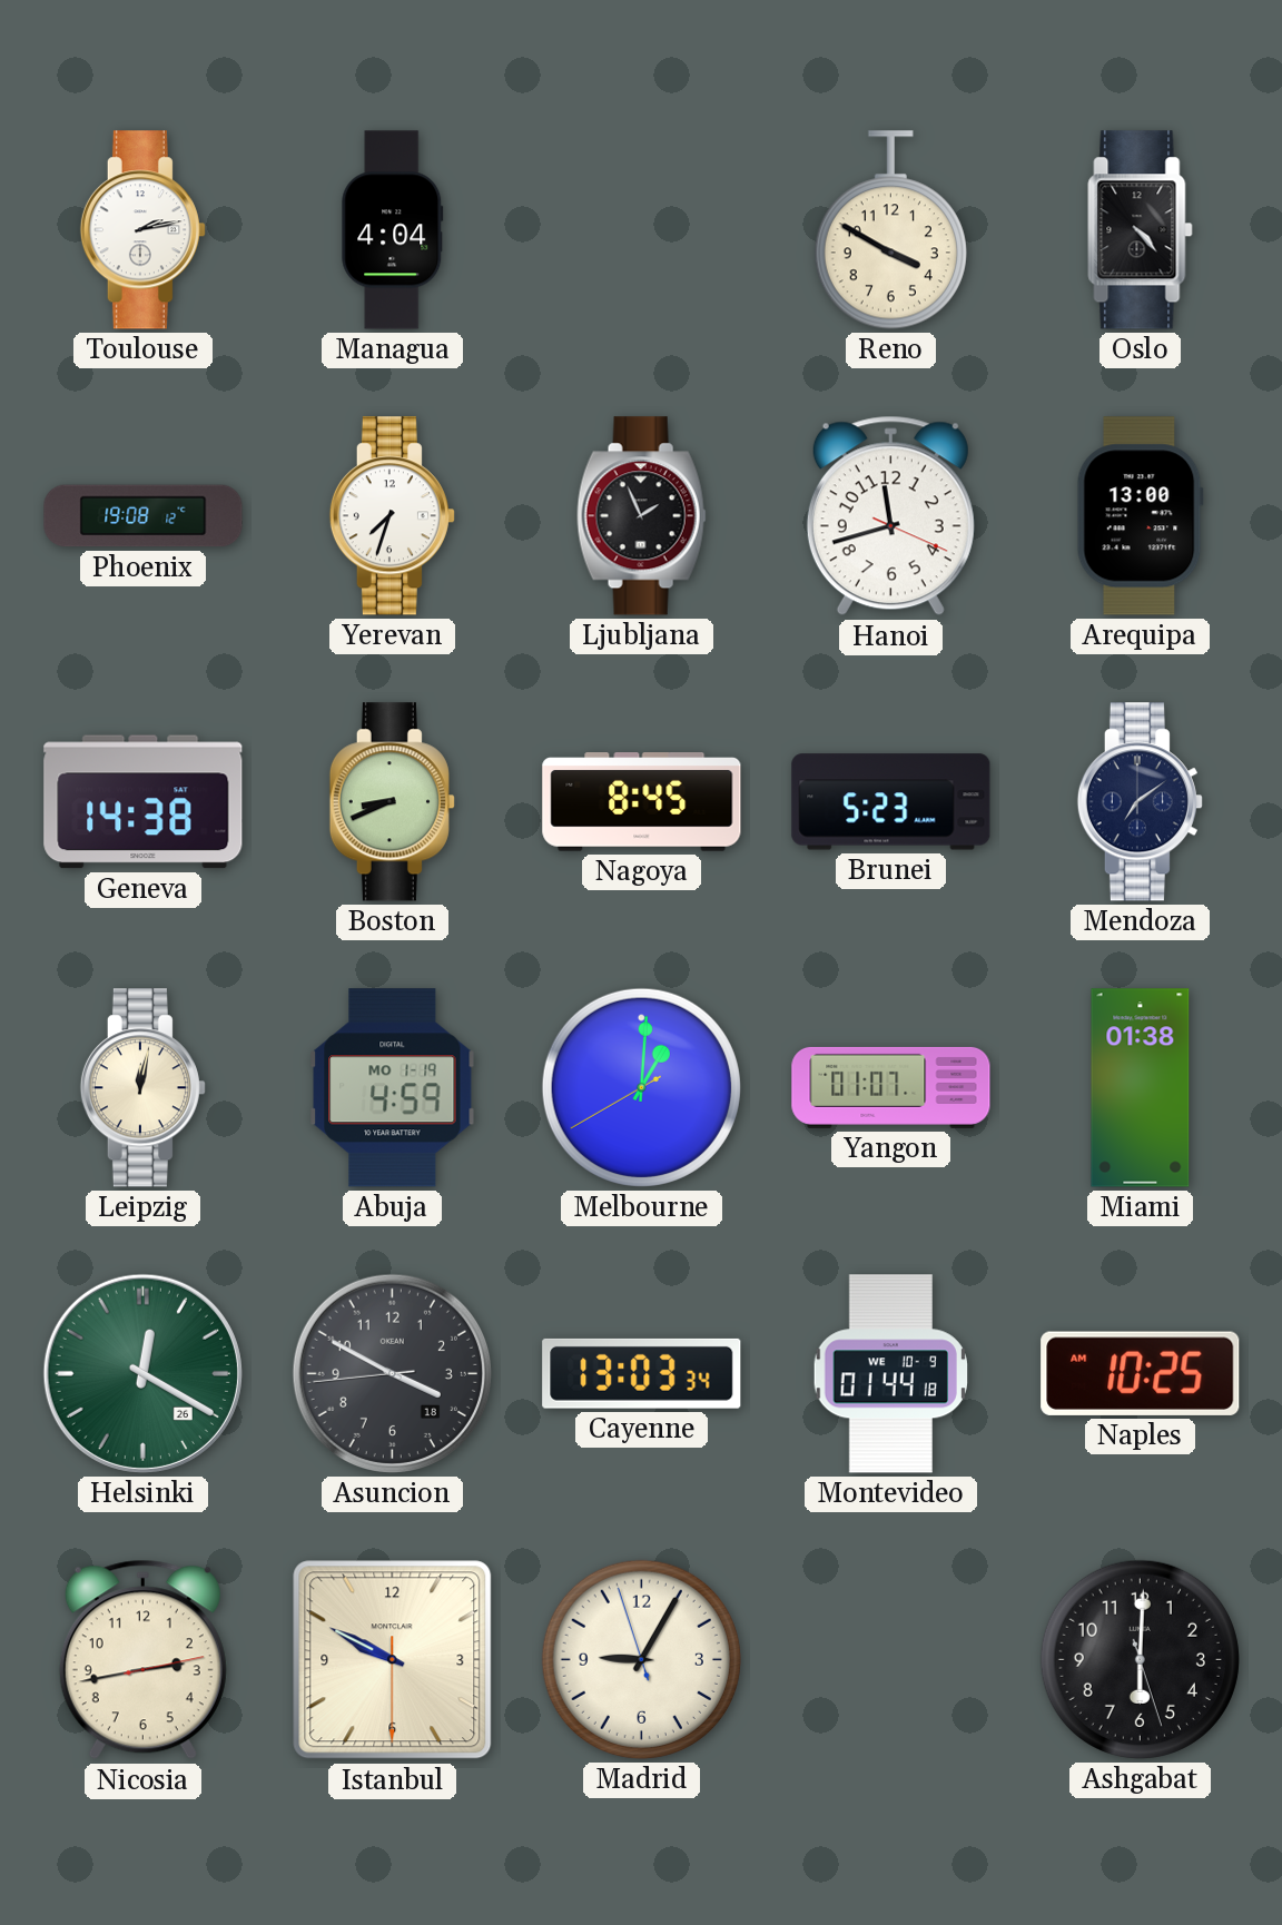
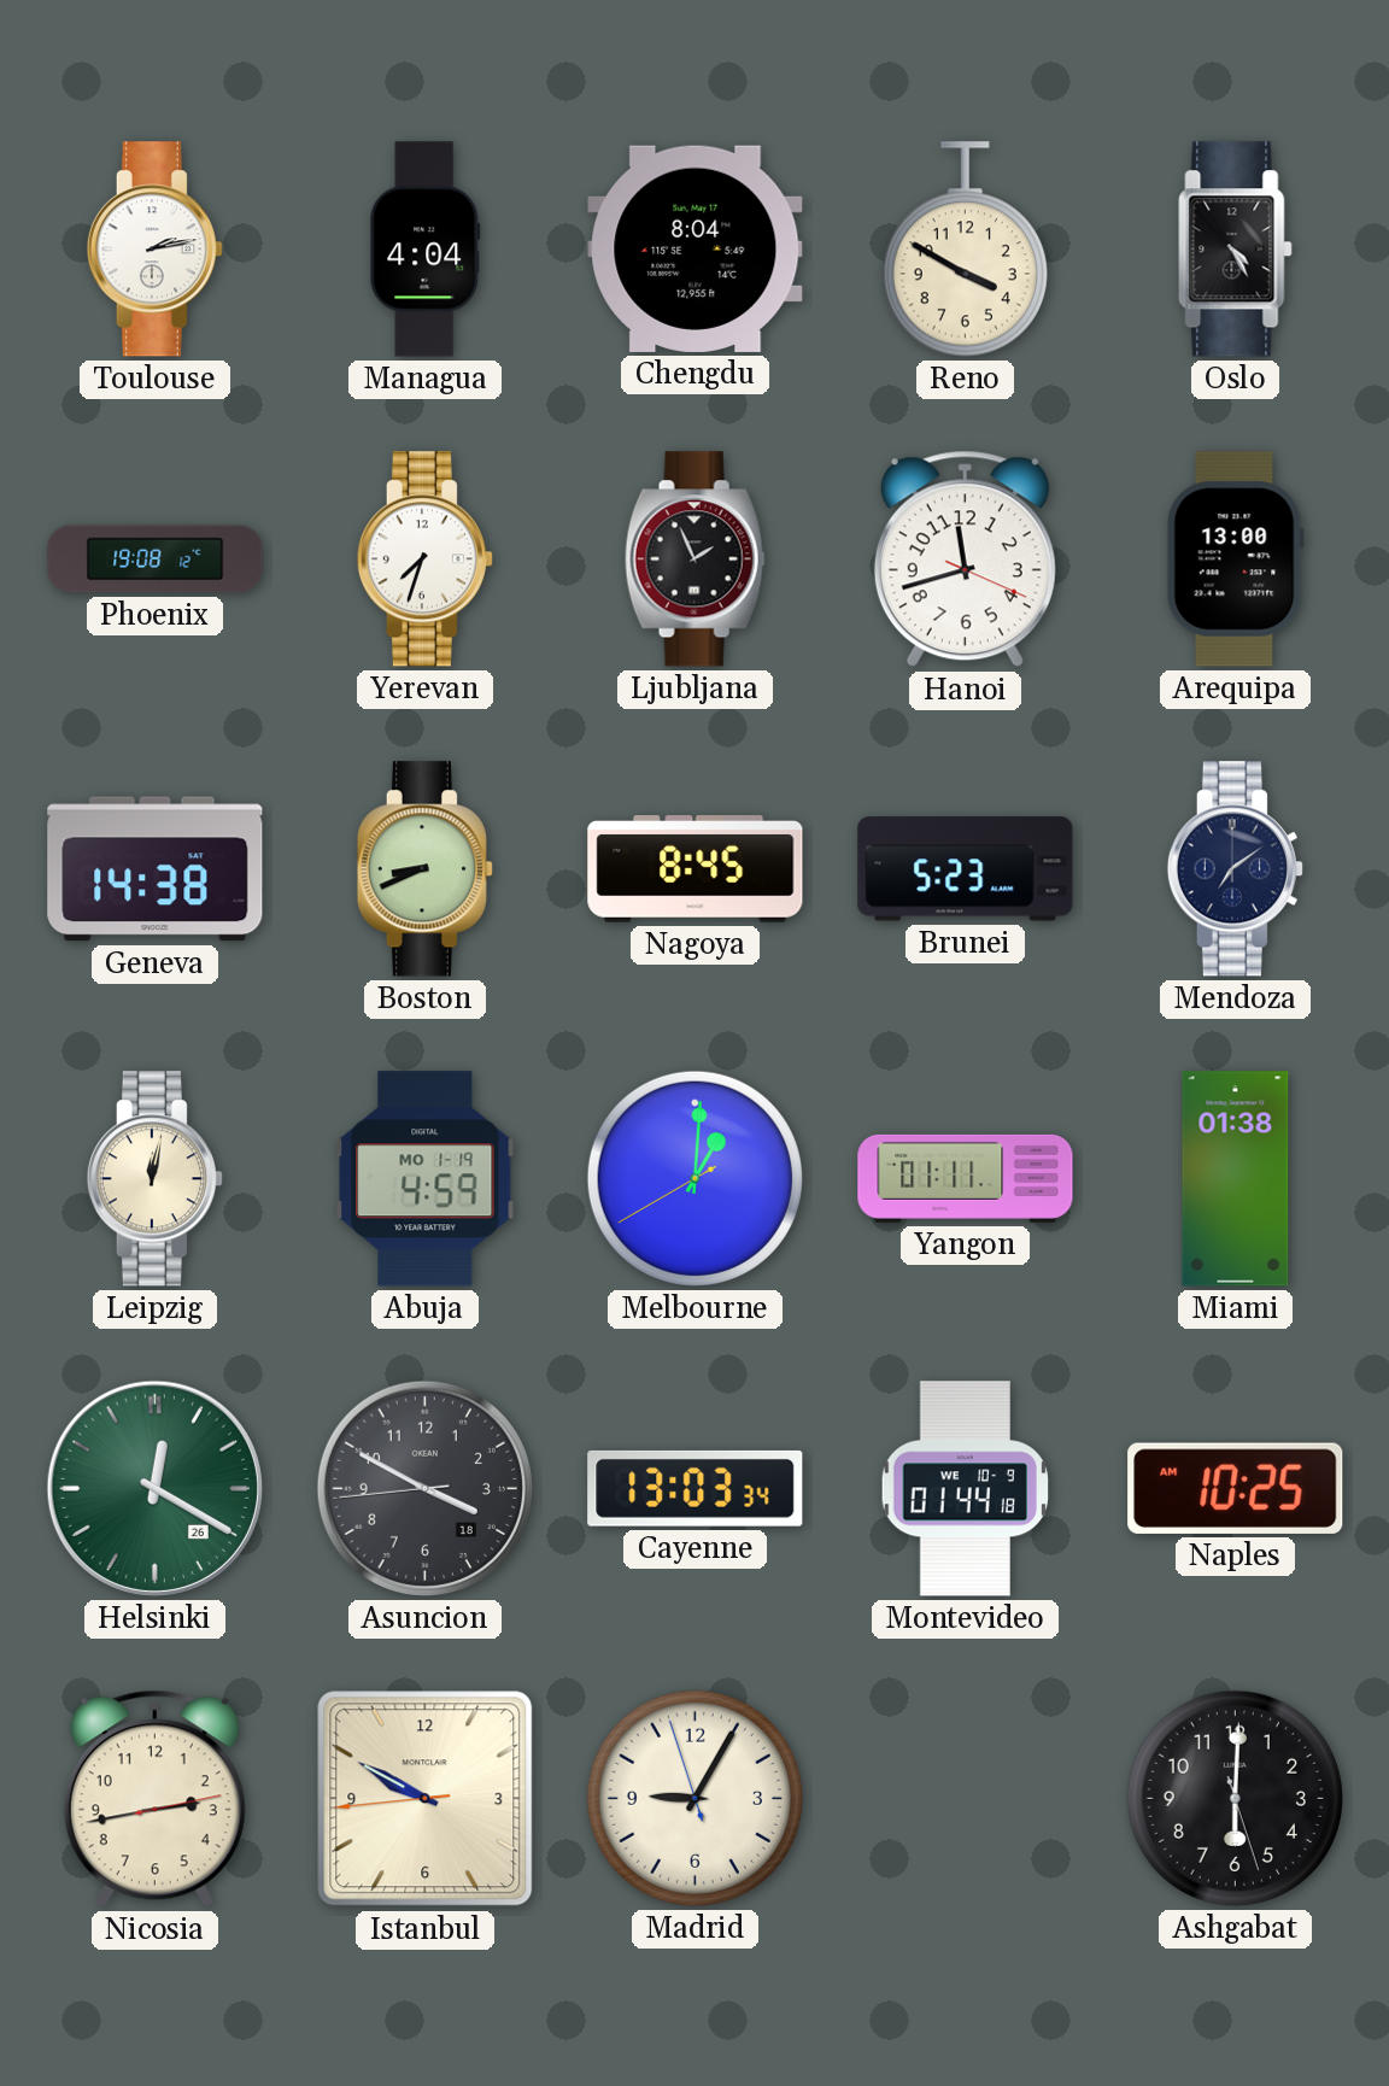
Chengdu: none -> 8:04 (696, 248)
Oslo: 4:23 -> 4:25 (1236, 250)
Yangon: 01:07 -> 01:11 (966, 1178)
Istanbul: 9:49:30 -> 9:49:44 (426, 1799)
